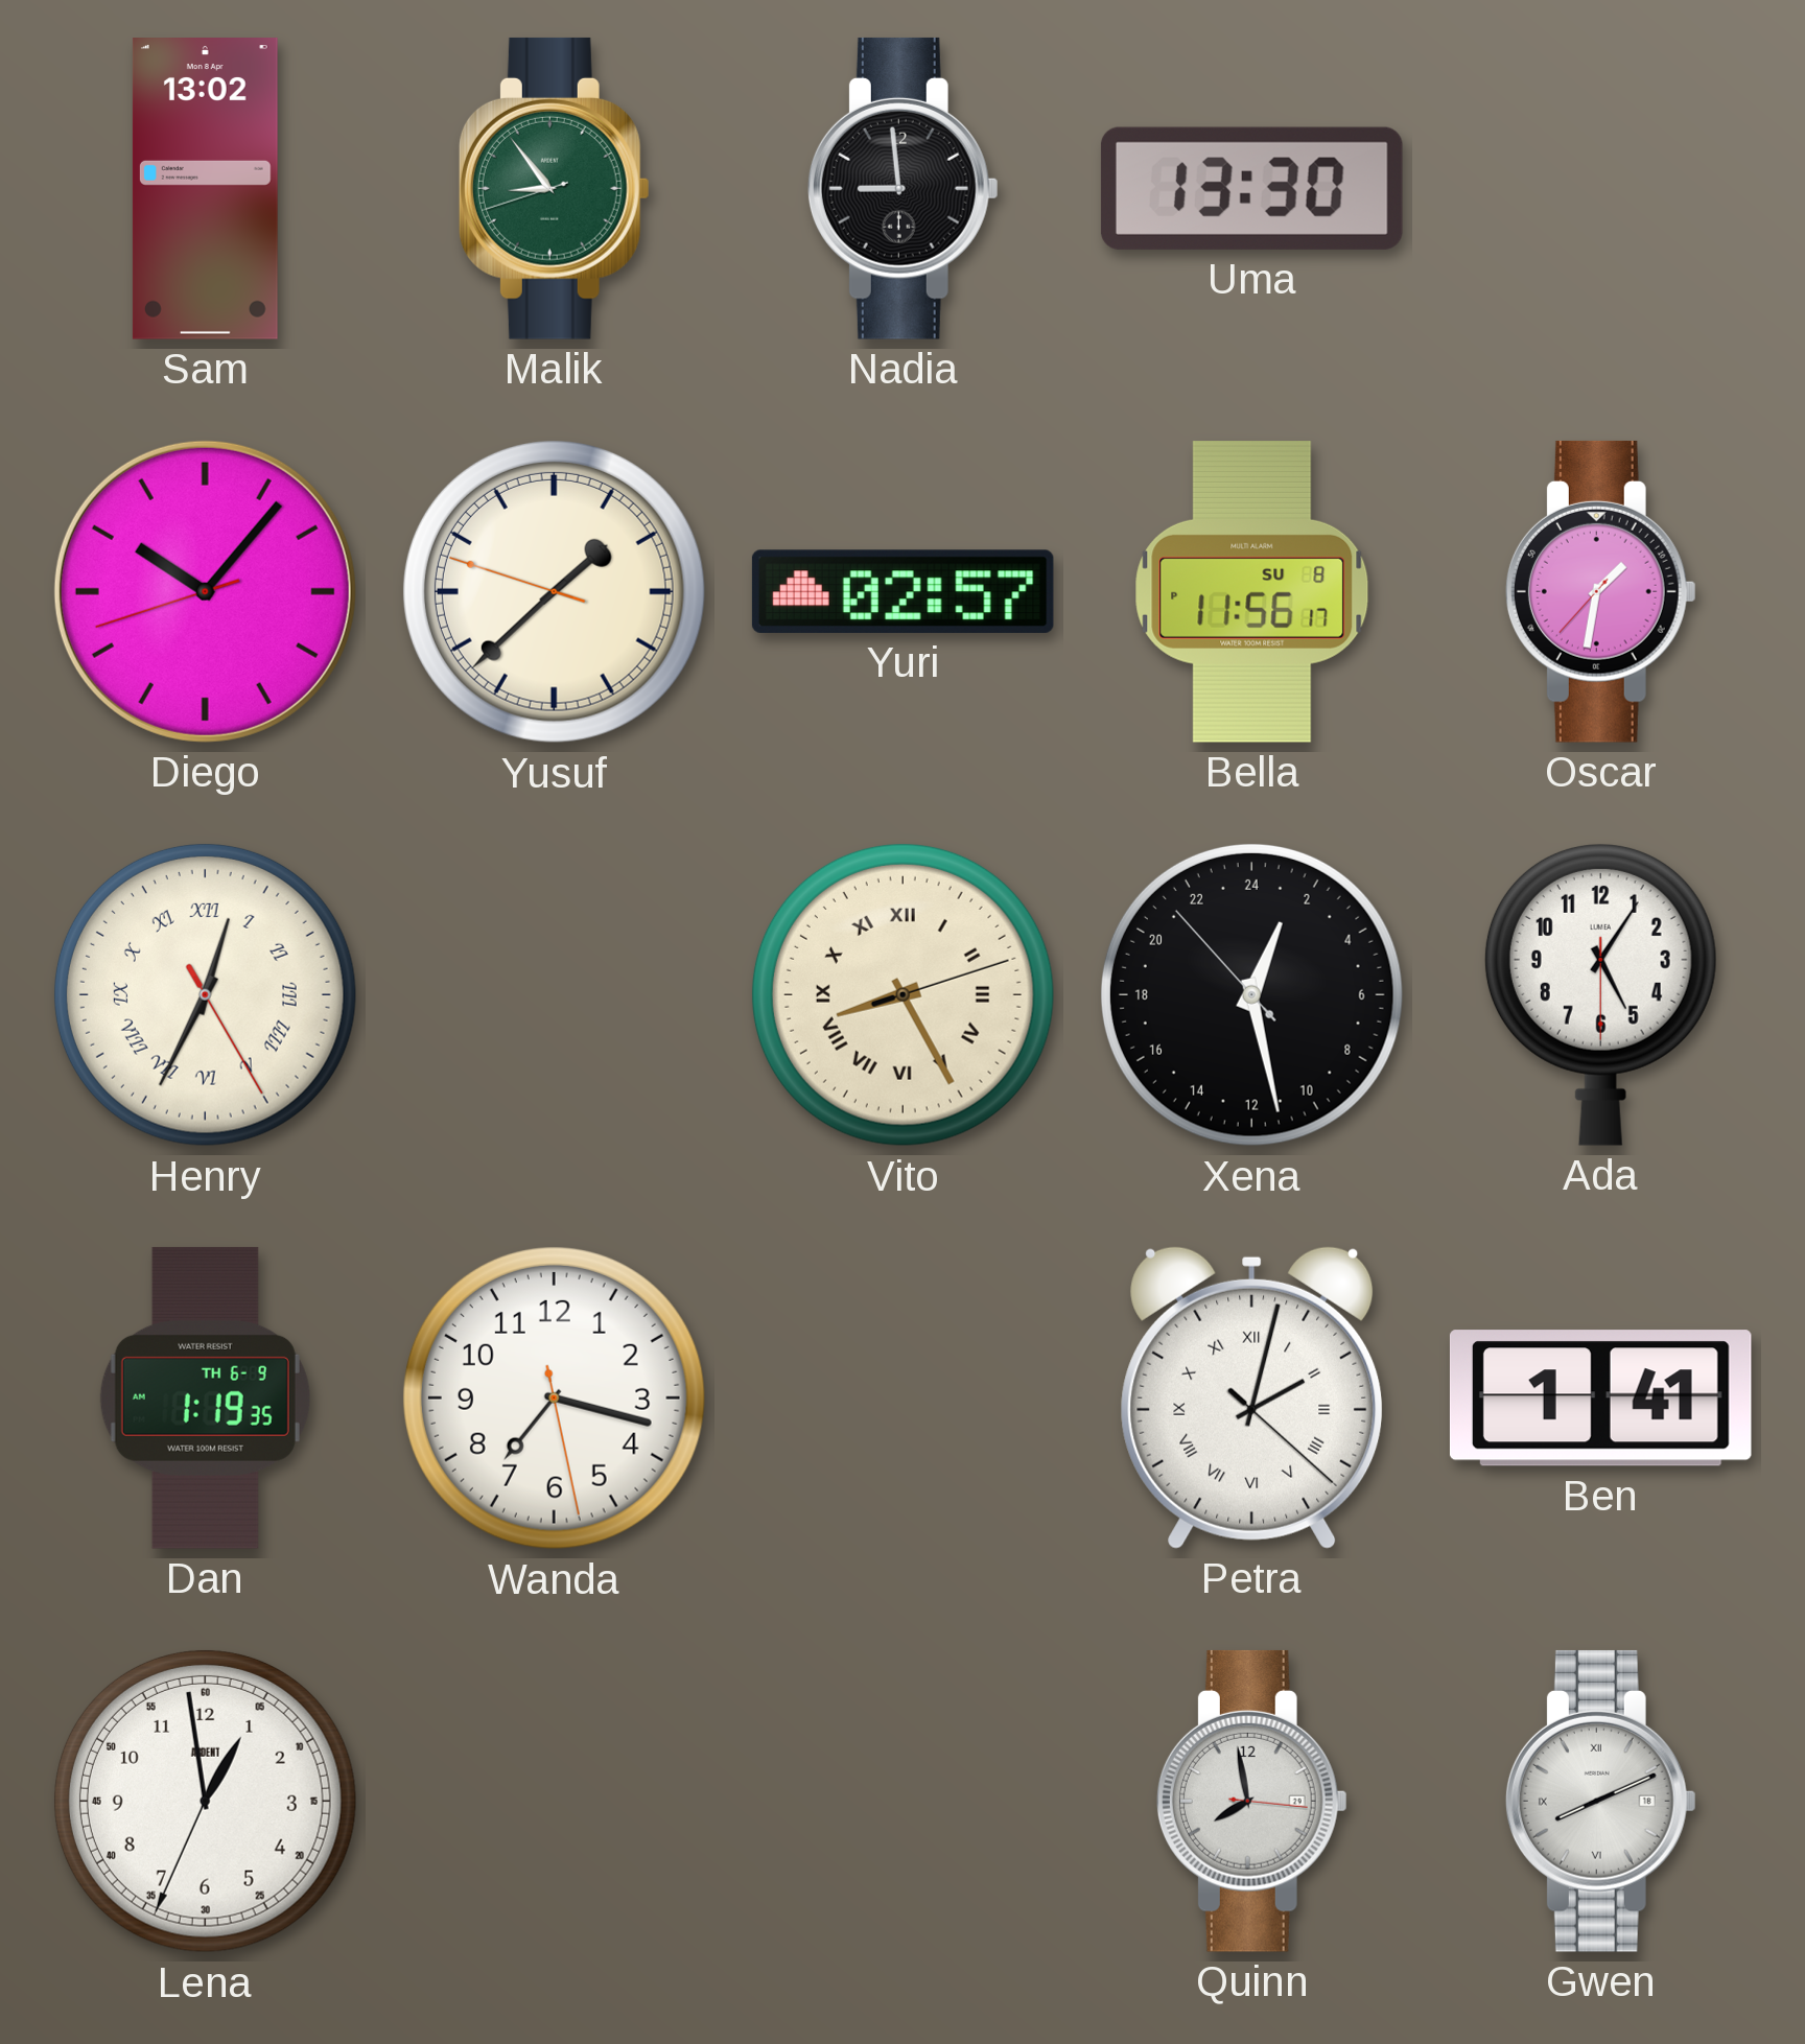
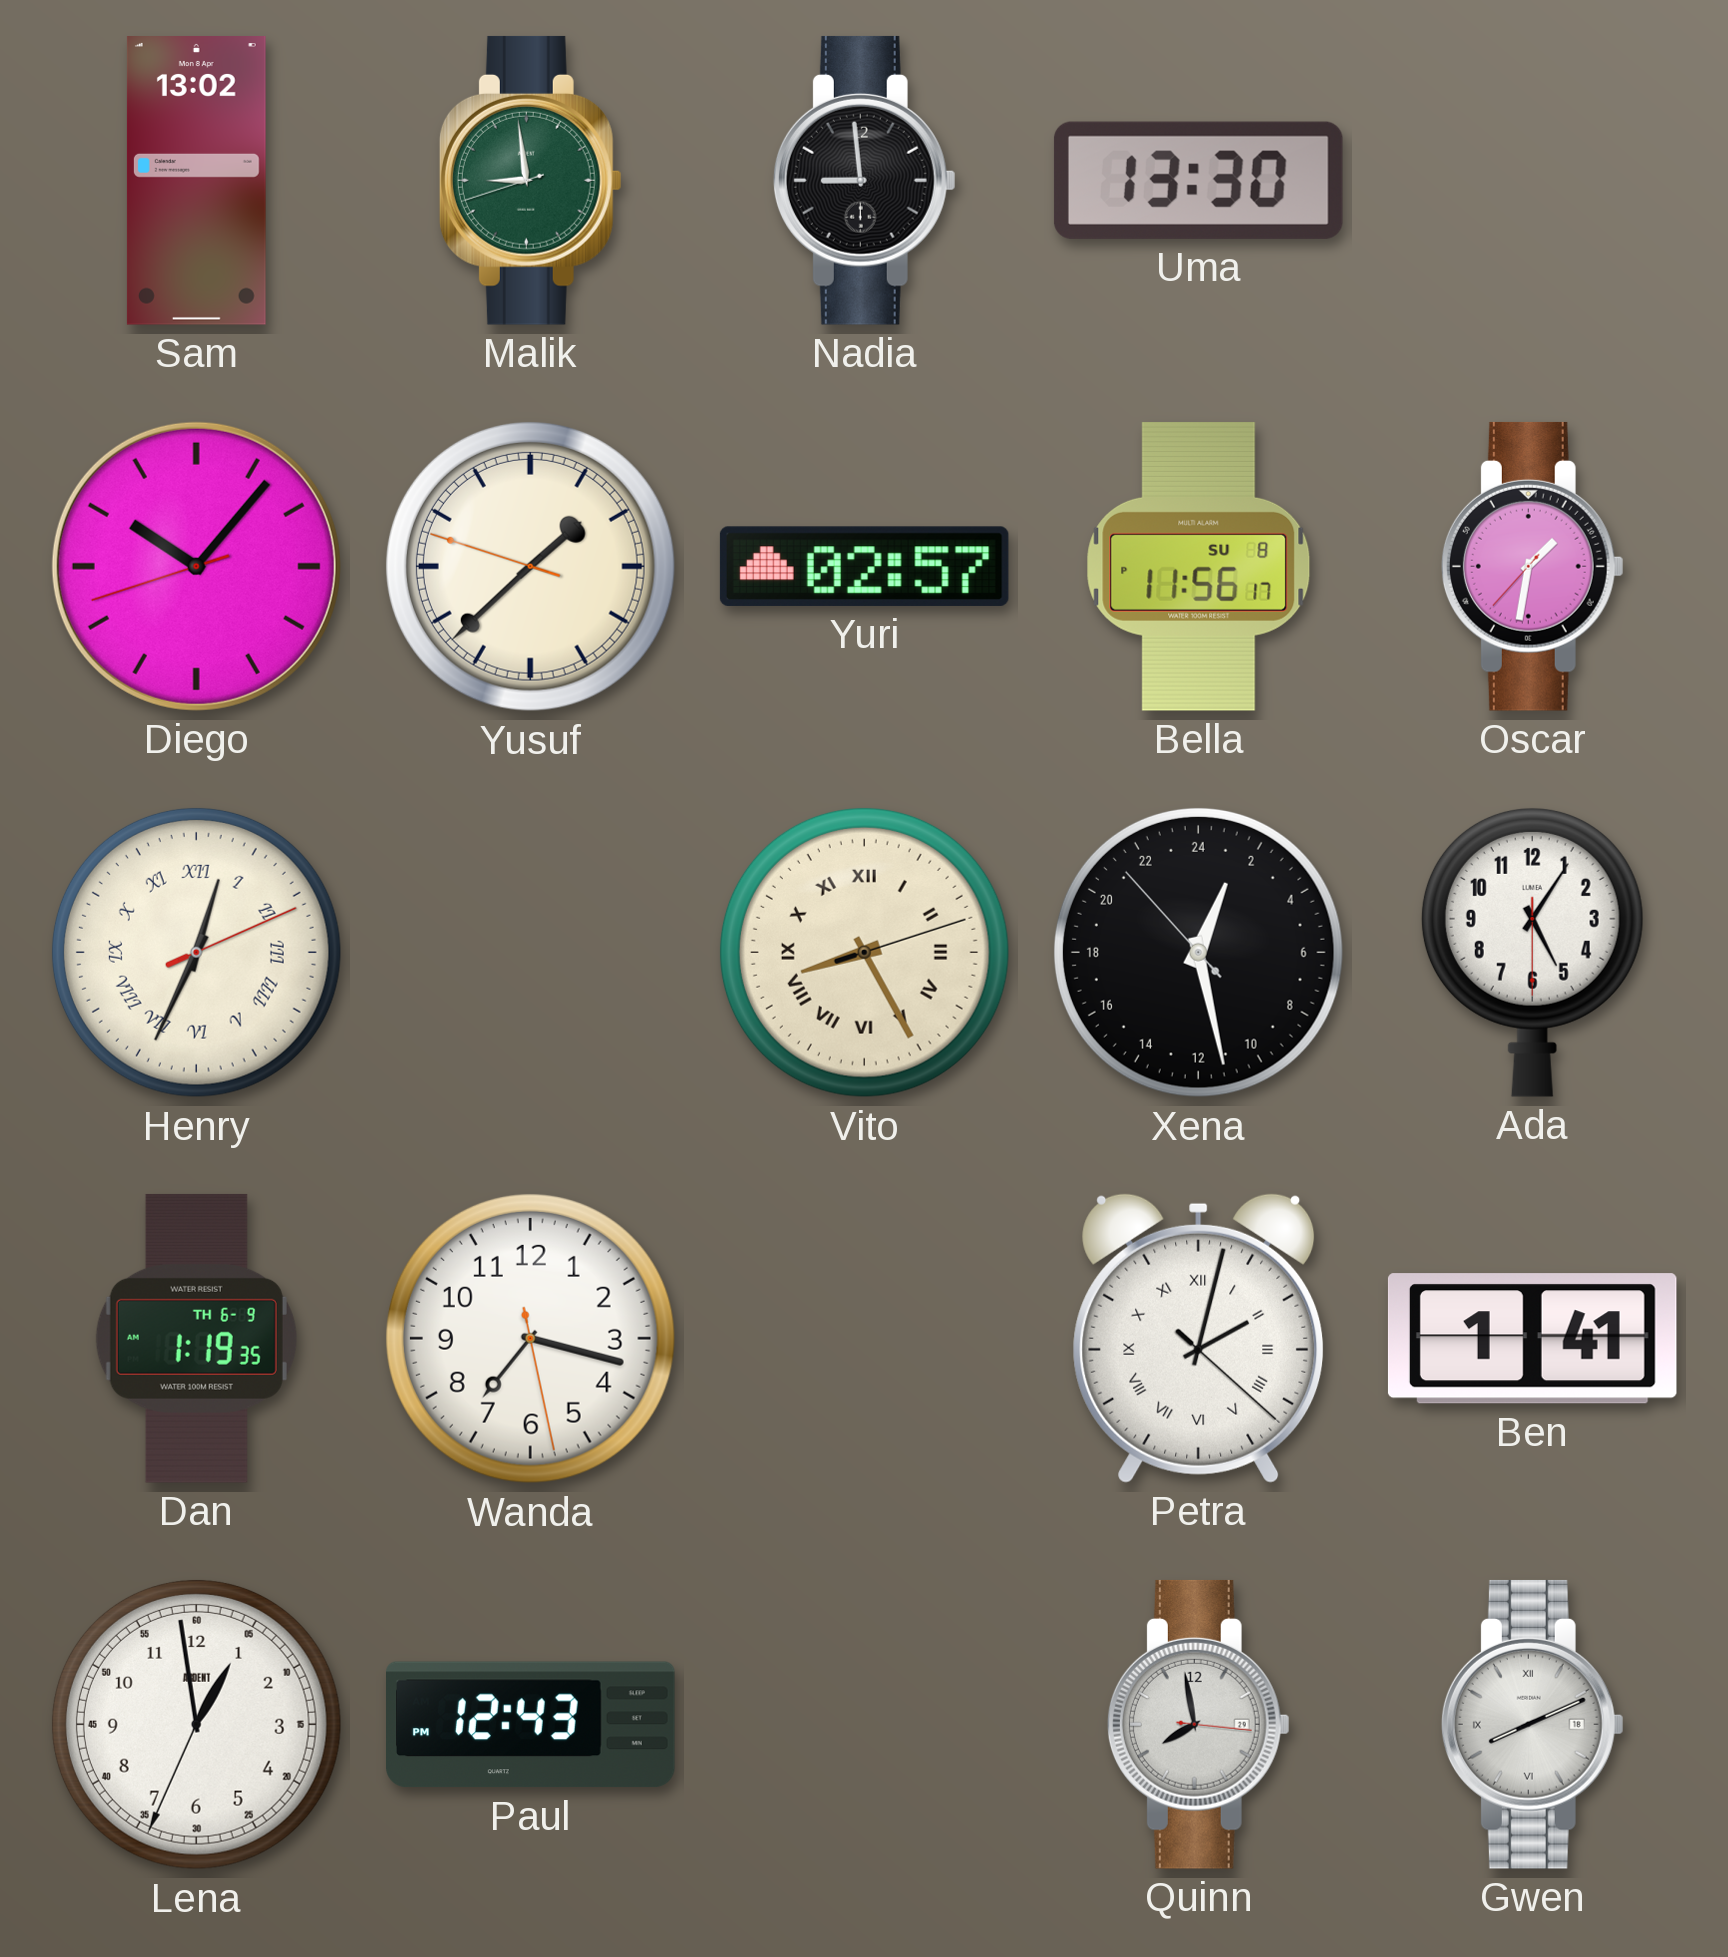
Malik: 8:53 -> 8:58 (530, 180)
Henry: 12:34:25 -> 12:34:11 (196, 952)
Paul: none -> 12:43 (531, 1725)
